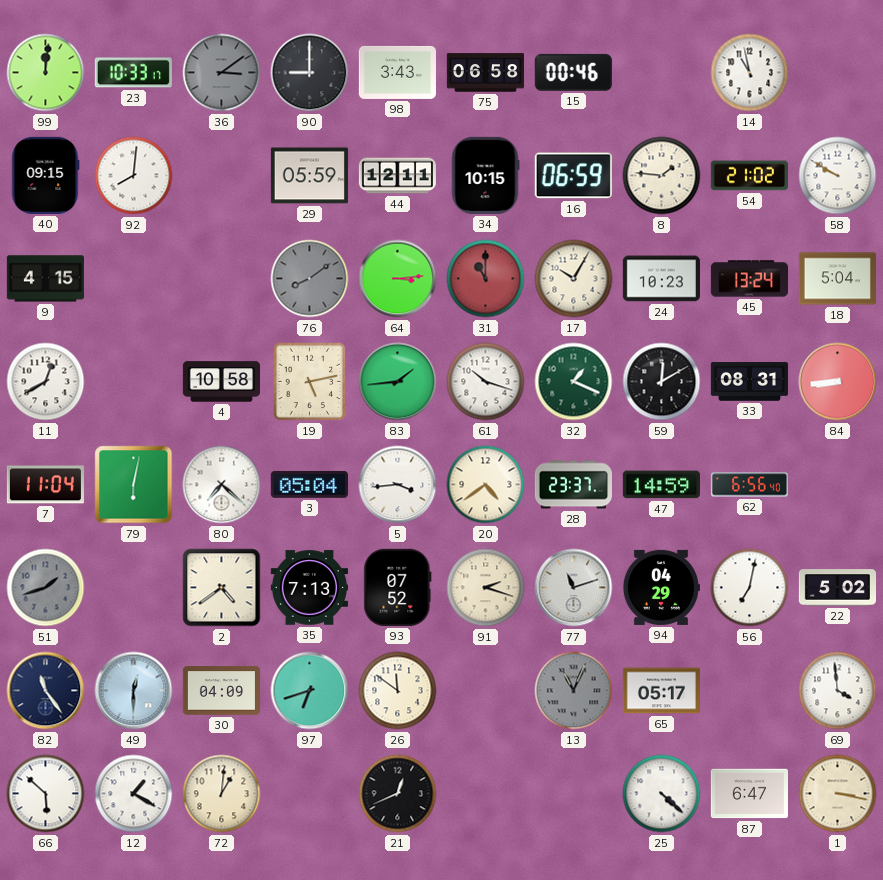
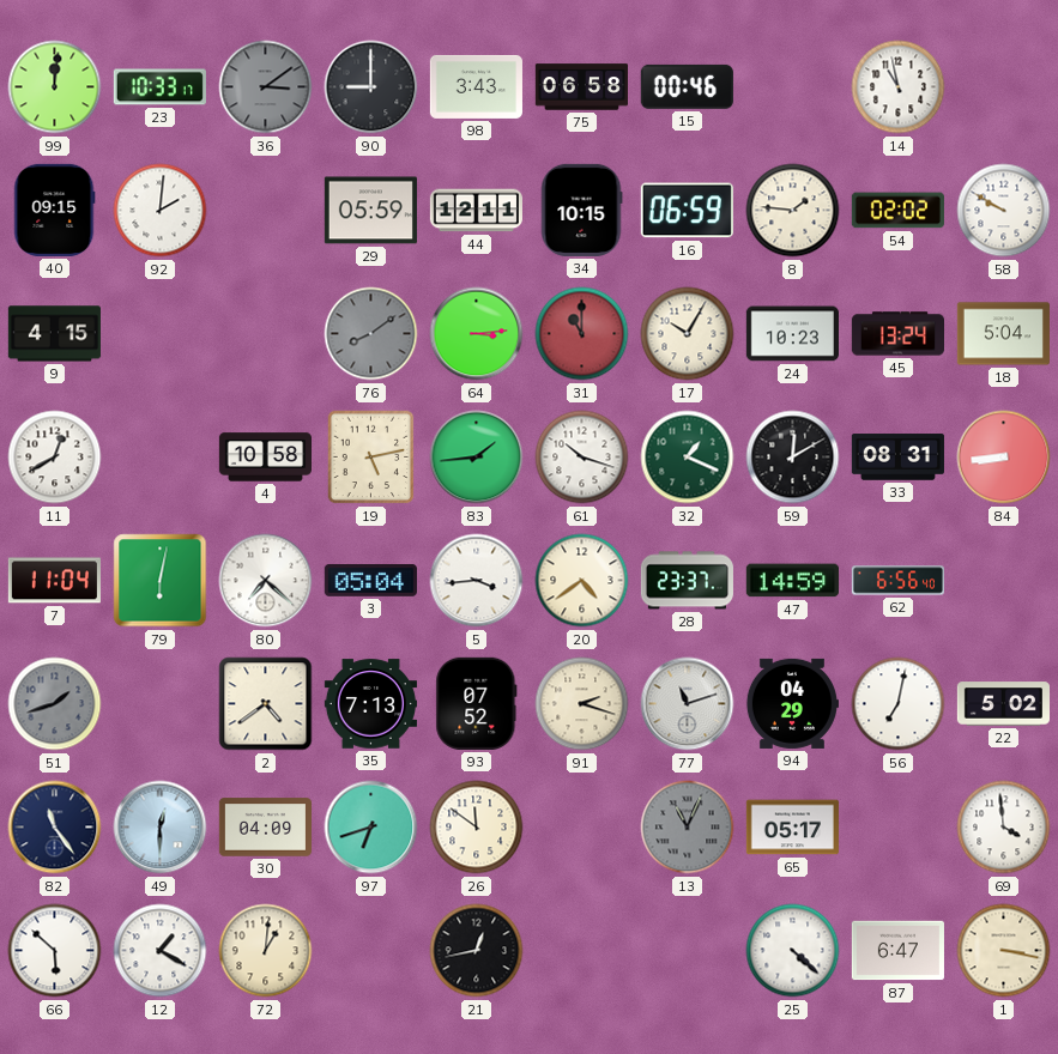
92: 8:01 -> 2:01 (161, 211)
54: 21:02 -> 02:02 (897, 211)
21: 12:41 -> 12:43 (477, 951)
